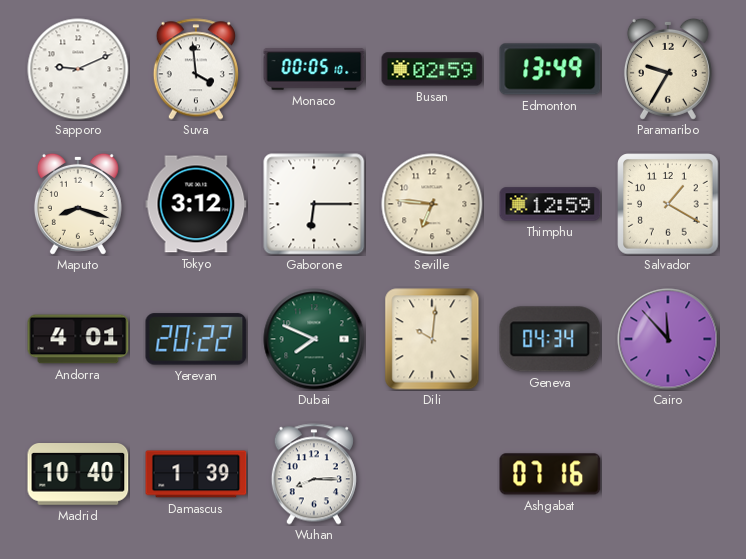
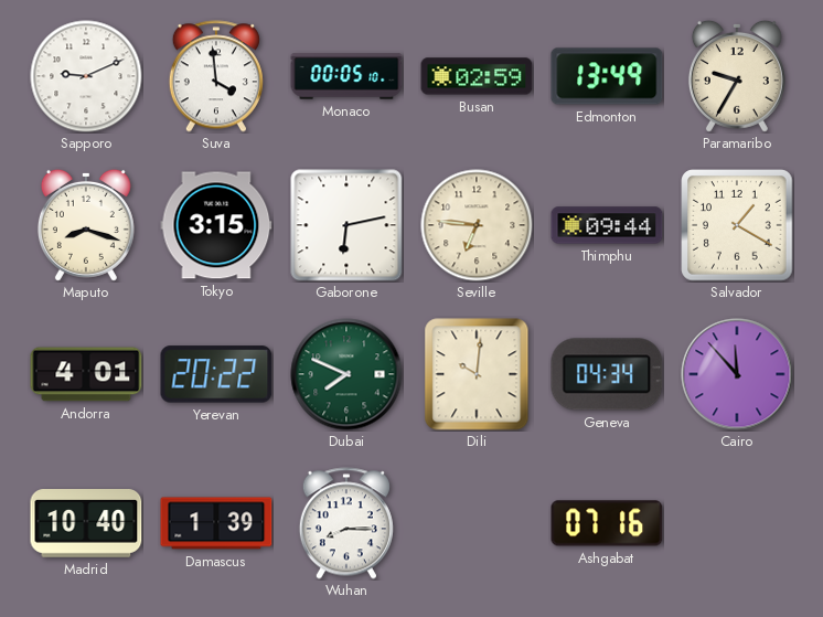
Tokyo: 3:12 -> 3:15 (216, 225)
Gaborone: 6:15 -> 6:13 (346, 225)
Thimphu: 12:59 -> 09:44 (607, 225)
